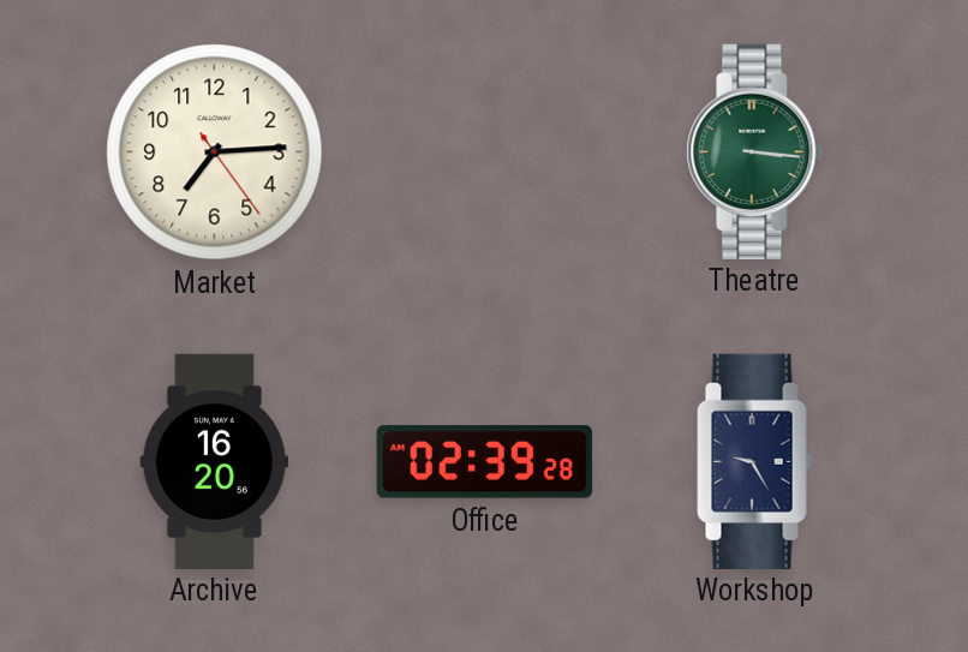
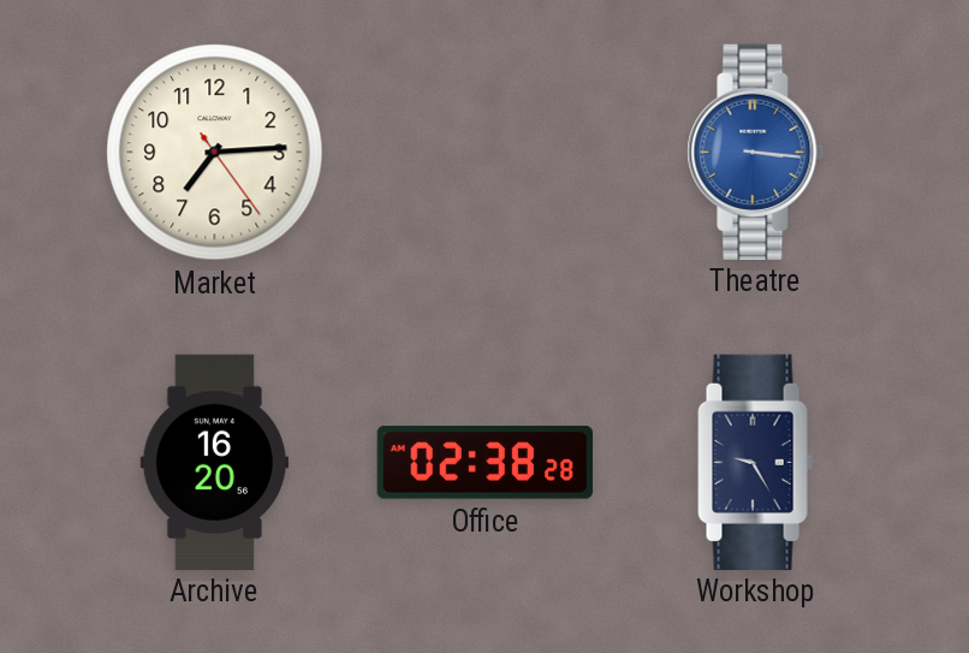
Theatre dial: green -> blue (756, 152)
Office: 02:39 -> 02:38 (485, 463)
